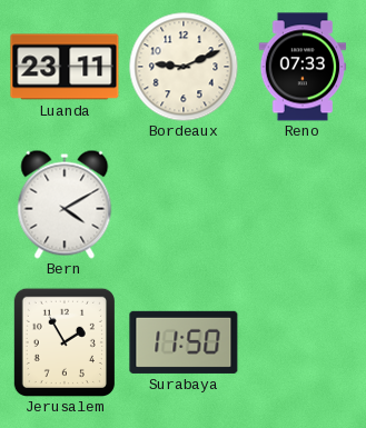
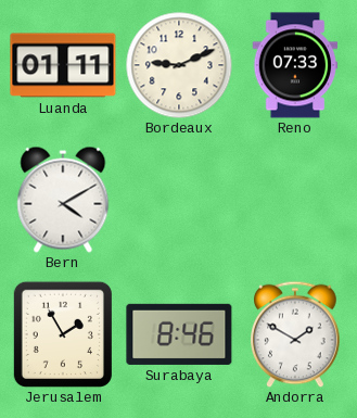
Luanda: 23:11 -> 01:11 (63, 65)
Surabaya: 11:50 -> 8:46 (179, 334)
Andorra: none -> 1:50 (295, 334)
